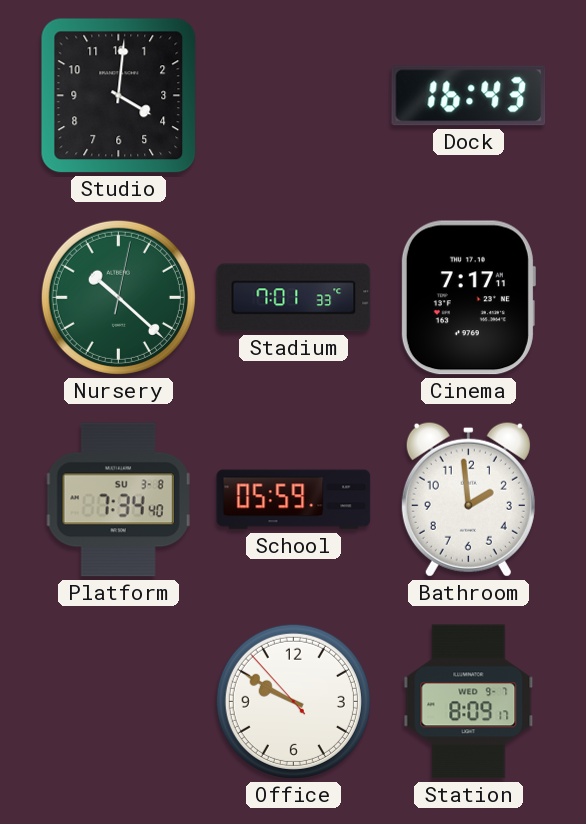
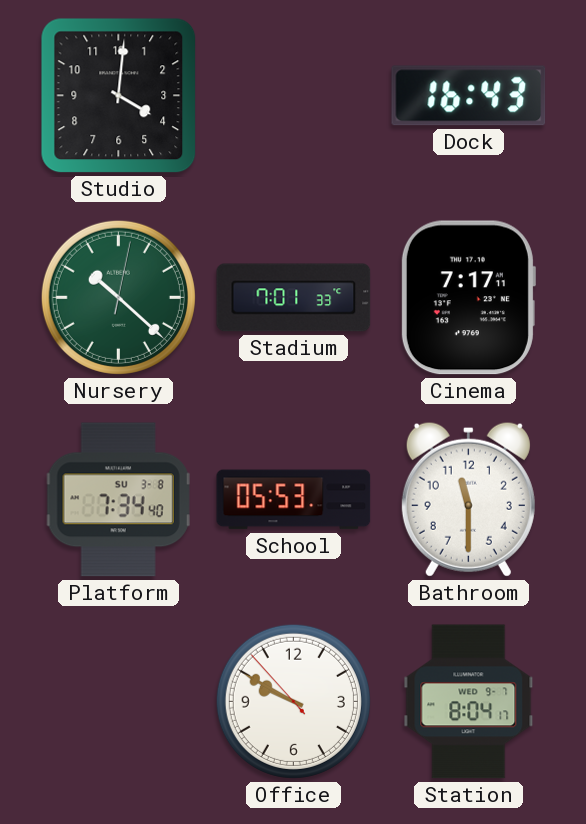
School: 05:59 -> 05:53 (294, 500)
Bathroom: 1:59 -> 11:30 (468, 499)
Station: 8:09 -> 8:04 (469, 702)
